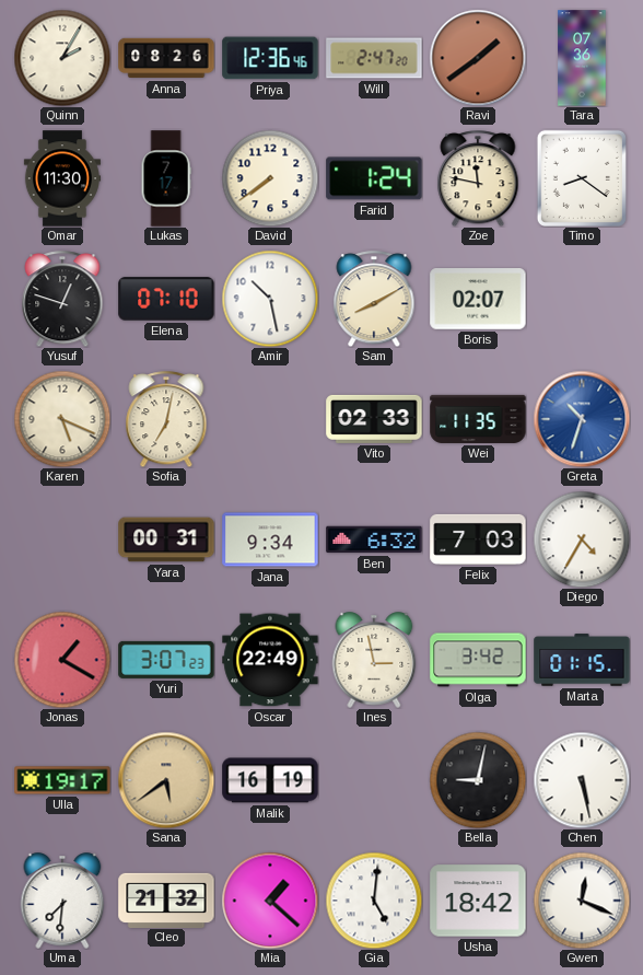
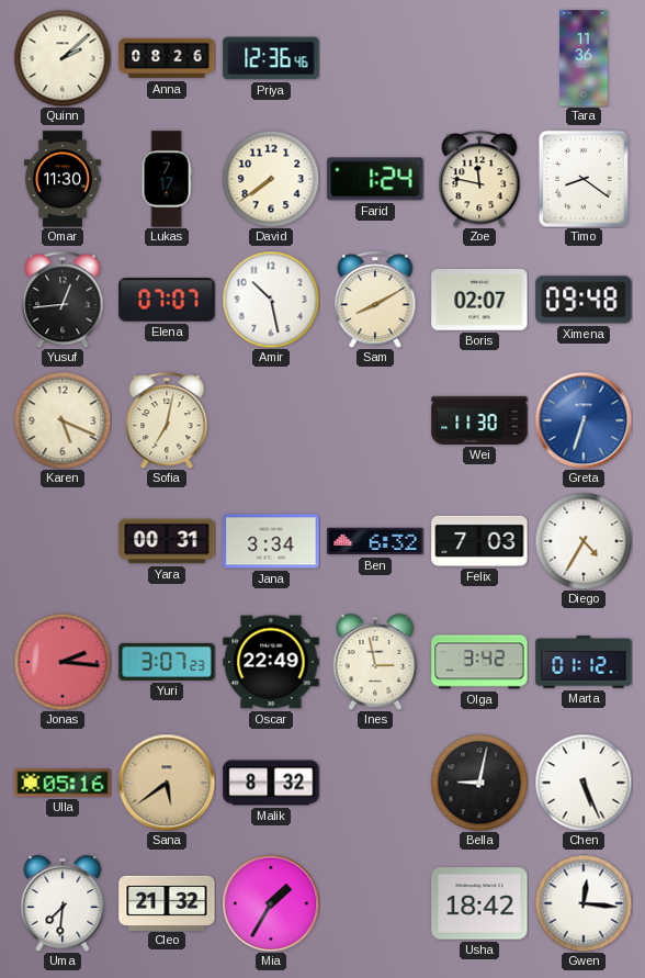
Quinn: 2:05 -> 2:08 (63, 58)
Will: 2:47 -> none (374, 58)
Ravi: 1:39 -> none (478, 58)
Tara: 07:36 -> 11:36 (584, 58)
Yusuf: 12:48 -> 12:44 (63, 300)
Elena: 07:10 -> 07:07 (167, 300)
Ximena: none -> 09:48 (584, 300)
Vito: 02:33 -> none (374, 419)
Wei: 11:35 -> 11:30 (479, 420)
Greta: 10:33 -> 6:33 (584, 420)
Jana: 9:34 -> 3:34 (271, 541)
Jonas: 1:20 -> 2:16 (63, 662)
Marta: 01:15 -> 01:12 (584, 662)
Ulla: 19:17 -> 05:16 (63, 783)
Malik: 16:19 -> 8:32 (271, 783)
Chen: 5:28 -> 5:26 (584, 783)
Mia: 1:22 -> 1:35 (271, 903)
Gia: 5:01 -> none (374, 901)
Gwen: 12:19 -> 12:16 (584, 903)
